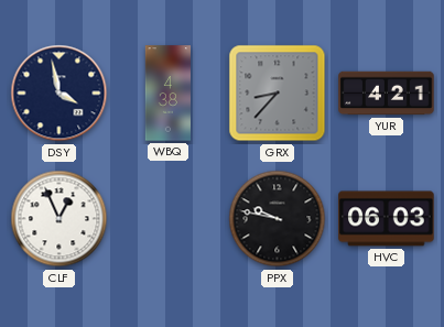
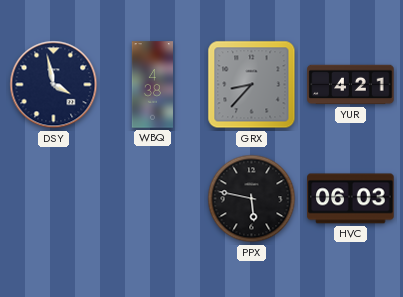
CLF: 12:56 -> none (59, 219)
PPX: 9:47 -> 5:47 (252, 199)
